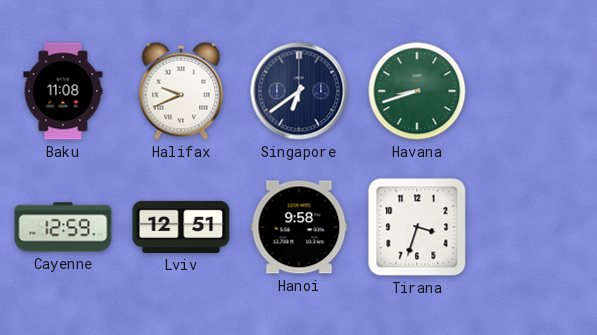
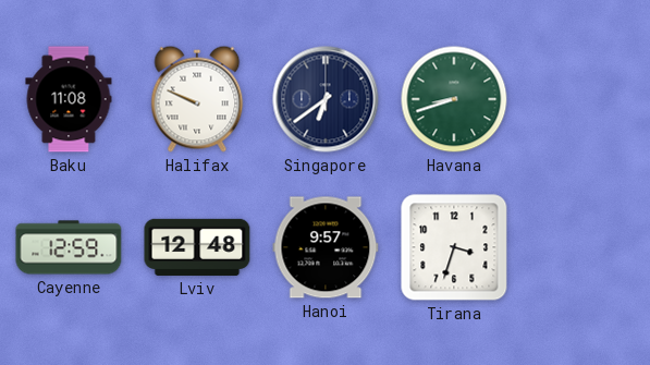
Halifax: 9:41 -> 9:49 (197, 99)
Lviv: 12:51 -> 12:48 (197, 247)
Hanoi: 9:58 -> 9:57 (326, 247)
